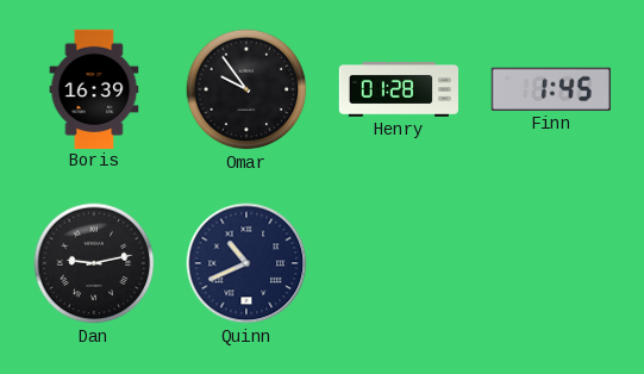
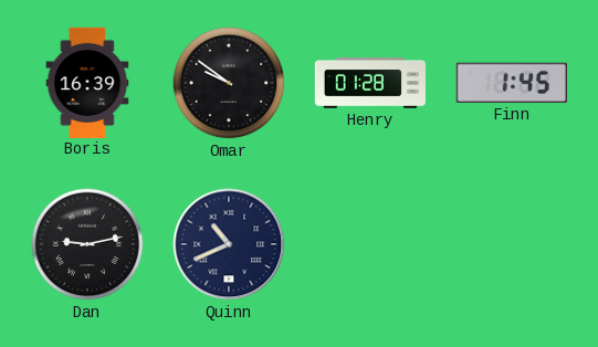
Omar: 9:54 -> 9:51 (229, 83)
